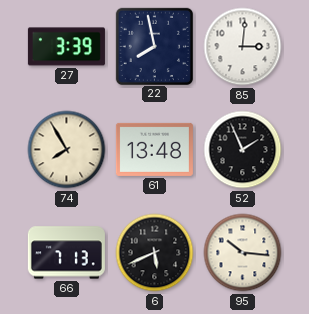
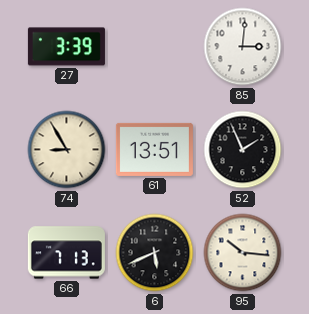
22: 7:58 -> none (154, 46)
74: 7:55 -> 8:55 (67, 150)
61: 13:48 -> 13:51 (154, 149)
